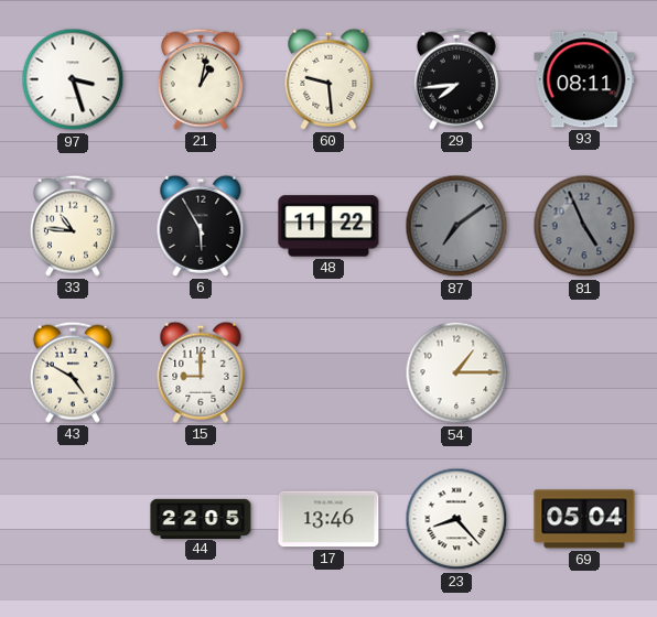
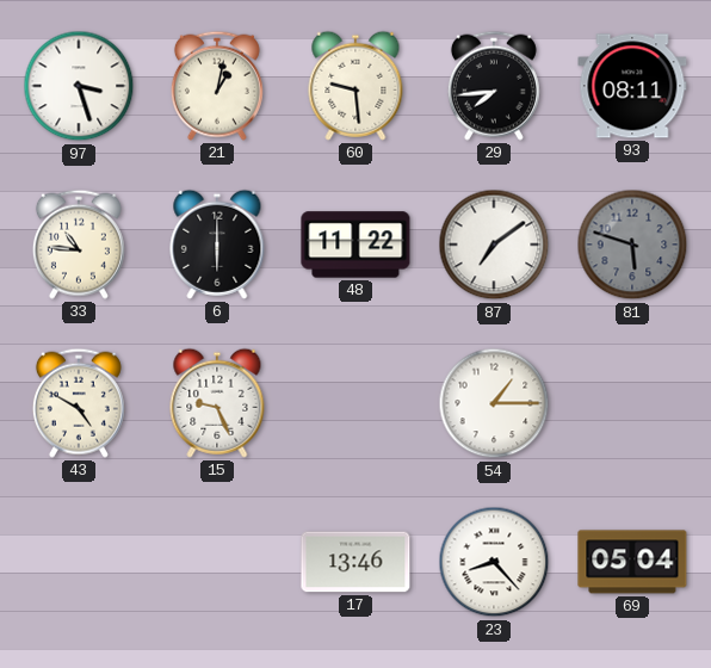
6: 5:55 -> 6:00 (217, 245)
87 dial: grey -> white (494, 245)
81: 4:56 -> 5:48 (632, 245)
15: 9:00 -> 9:26 (217, 403)
44: 22:05 -> none (201, 518)
